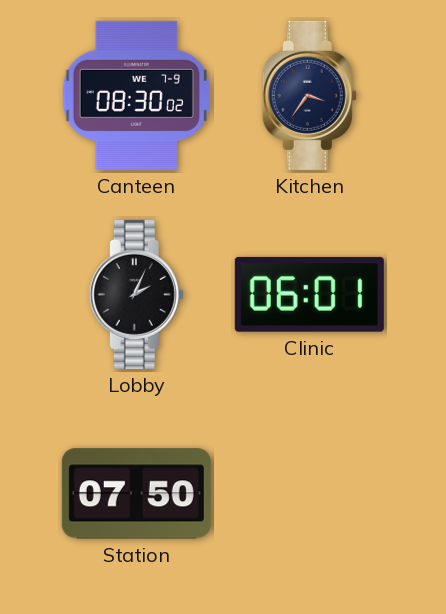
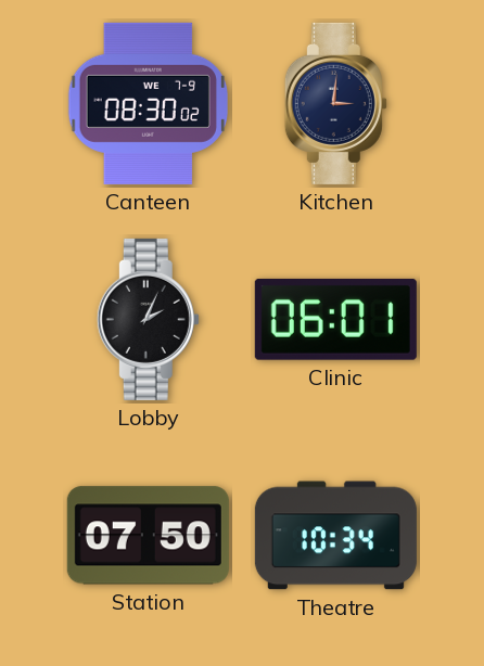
Kitchen: 3:36 -> 3:01 (335, 103)
Theatre: none -> 10:34 (335, 536)
